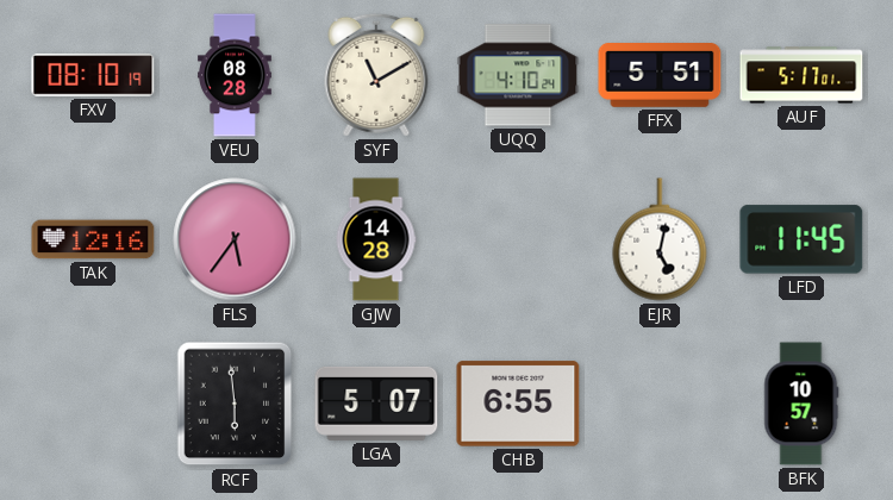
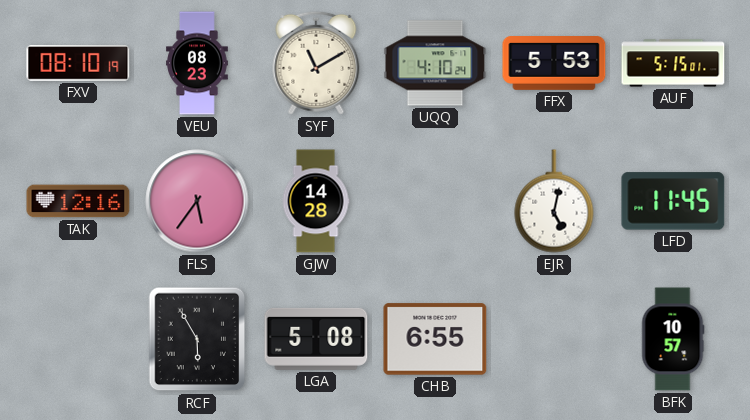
VEU: 08:28 -> 08:23 (197, 63)
FFX: 5:51 -> 5:53 (554, 64)
AUF: 5:17 -> 5:15 (673, 63)
RCF: 5:59 -> 5:55 (197, 339)
LGA: 5:07 -> 5:08 (316, 339)
